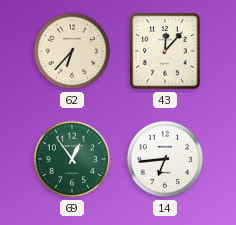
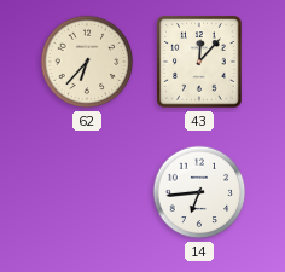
69: 12:54 -> none (72, 159)
